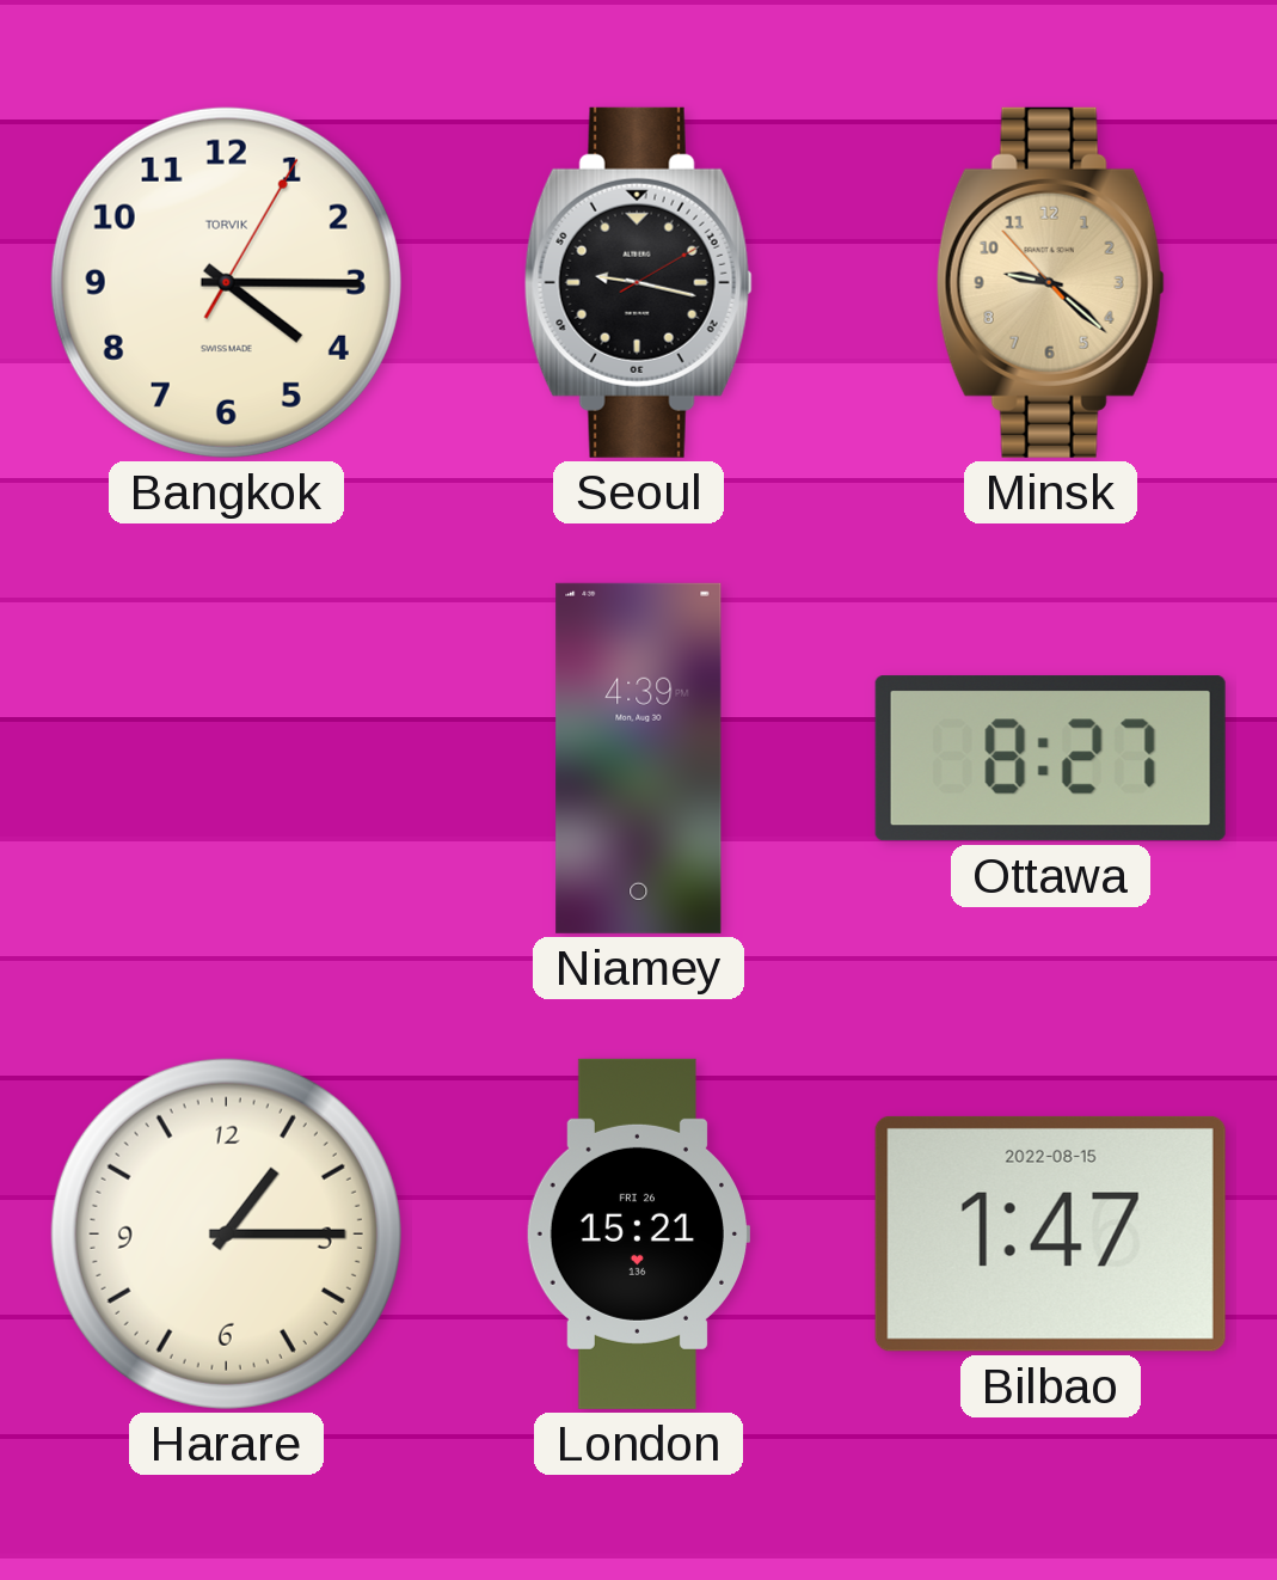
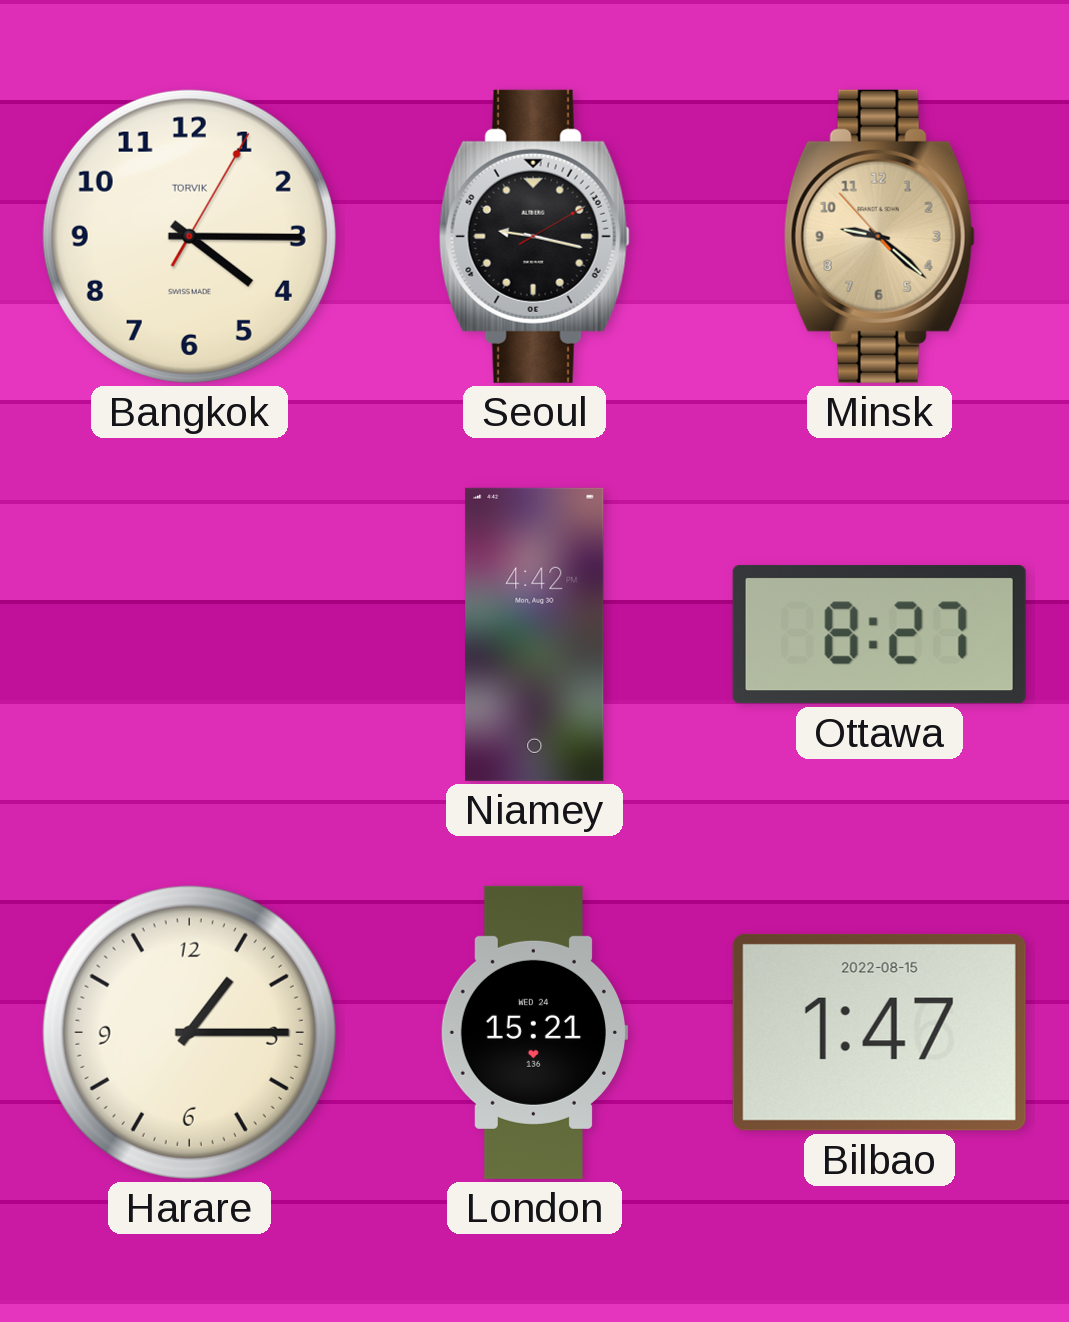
Niamey: 4:39 -> 4:42 (535, 634)
London date: FRI 26 -> WED 24 (533, 1032)
